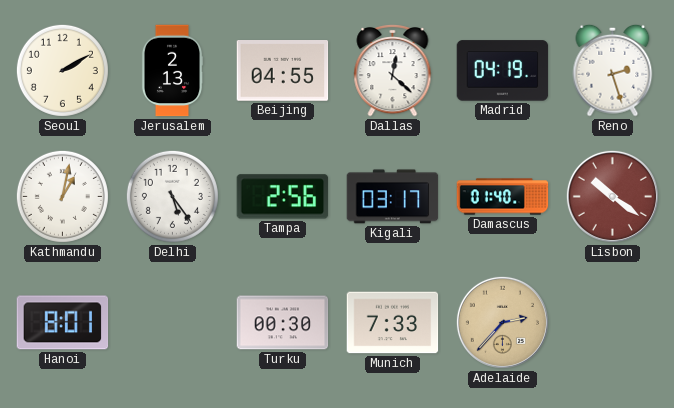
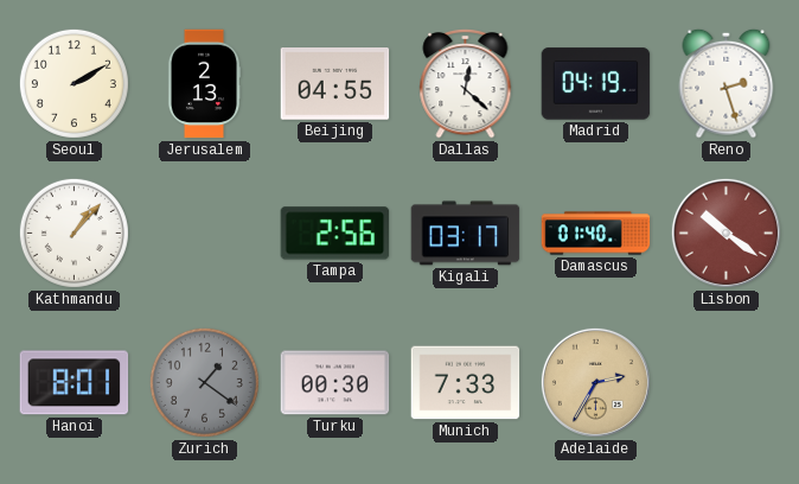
Kathmandu: 1:02 -> 1:07 (73, 233)
Delhi: 5:24 -> none (172, 196)
Zurich: none -> 1:21 (204, 382)
Adelaide: 2:37 -> 2:35 (595, 382)
